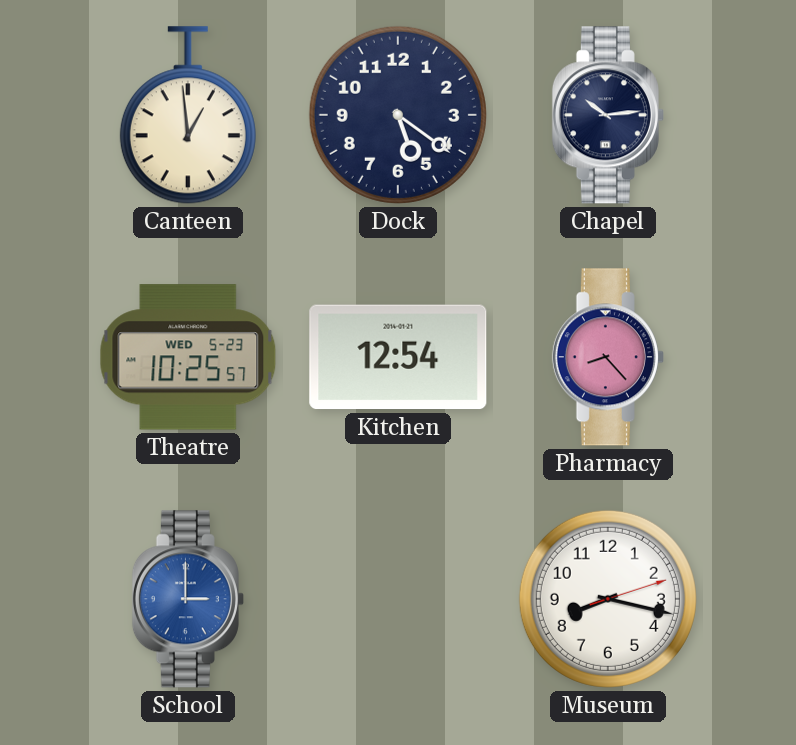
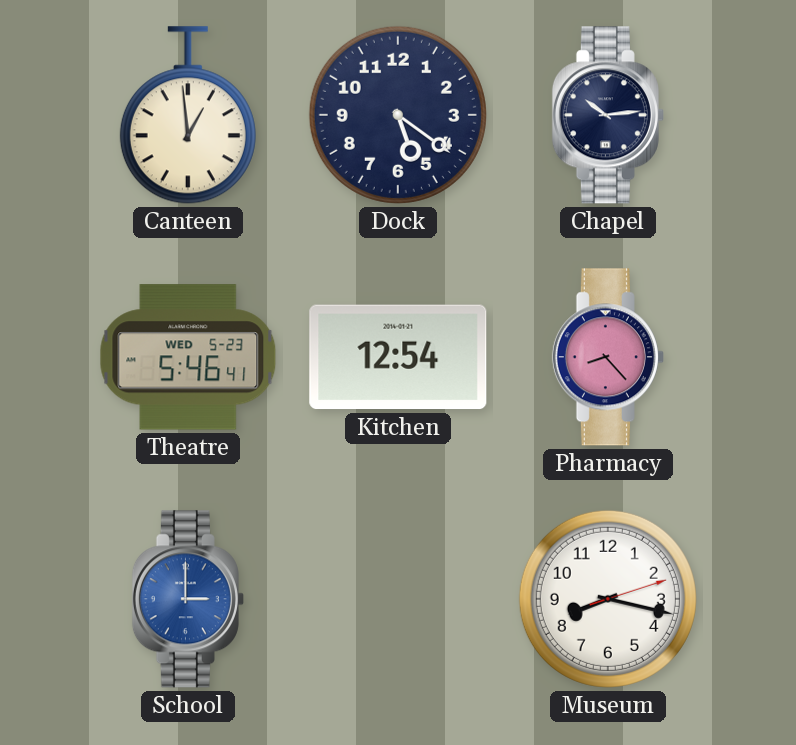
Theatre: 10:25 -> 5:46 (188, 357)
